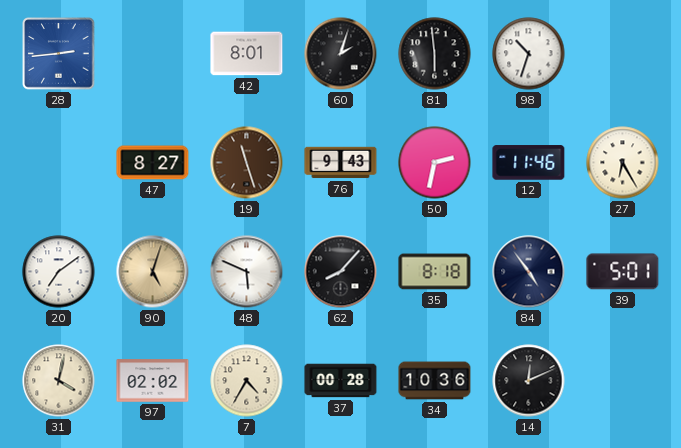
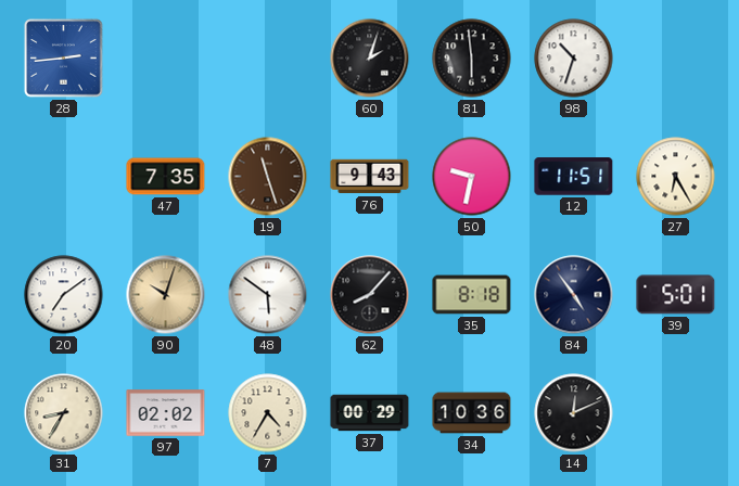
42: 8:01 -> none (247, 54)
47: 8:27 -> 7:35 (166, 177)
50: 2:32 -> 9:32 (472, 177)
12: 11:46 -> 11:51 (574, 177)
90: 5:03 -> 10:03 (166, 295)
48: 5:49 -> 5:51 (268, 295)
31: 4:02 -> 8:35 (64, 413)
37: 00:28 -> 00:29 (370, 413)
